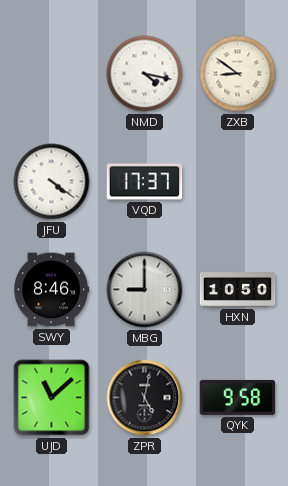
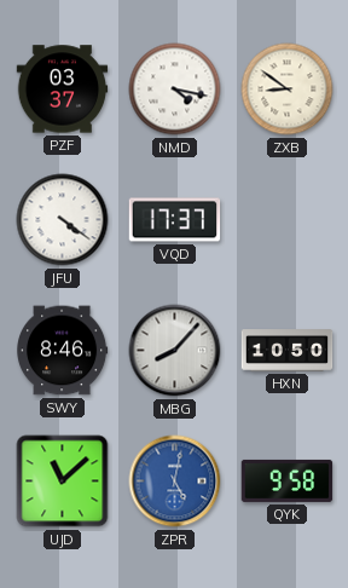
PZF: none -> 03:37 (63, 90)
MBG: 9:00 -> 8:07 (175, 351)
ZPR dial: black -> blue (175, 482)
